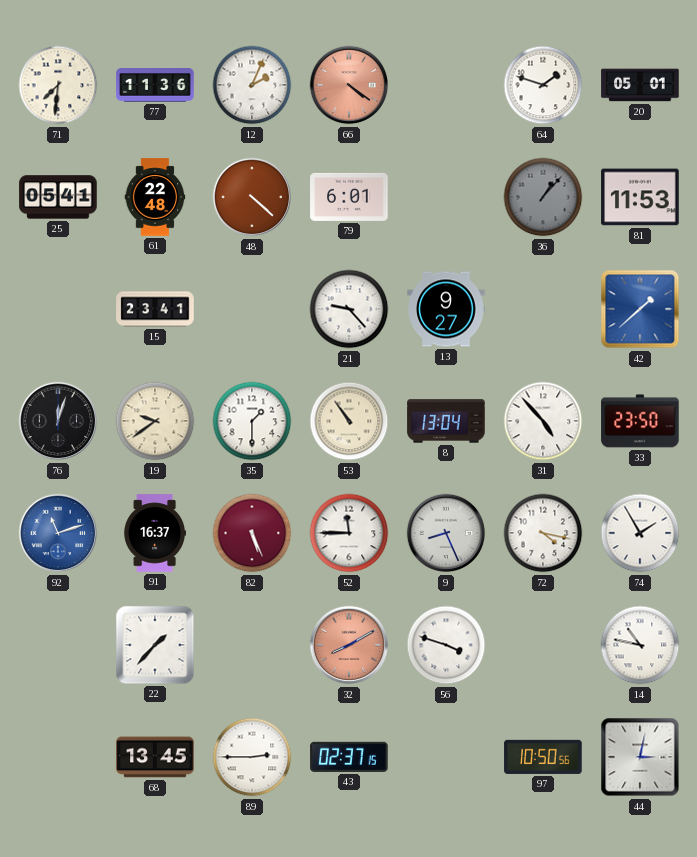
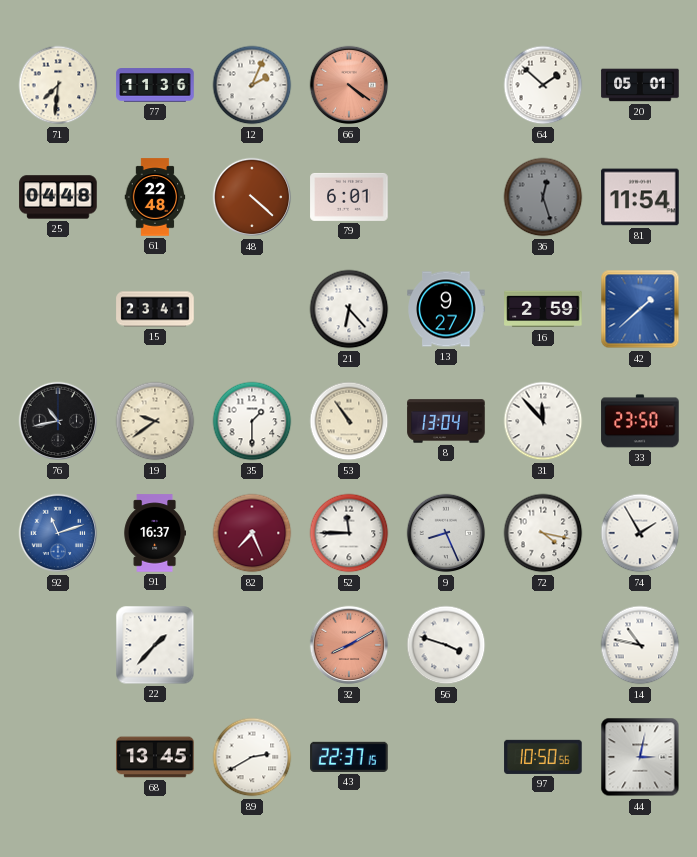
64: 1:48 -> 1:52 (543, 85)
25: 05:41 -> 04:48 (58, 197)
36: 1:07 -> 12:27 (543, 197)
81: 11:53 -> 11:54 (640, 197)
21: 9:23 -> 6:23 (349, 309)
16: none -> 2:59 (543, 309)
76: 12:03 -> 10:43 (58, 421)
31: 4:53 -> 11:53 (543, 421)
82: 5:26 -> 7:26 (252, 533)
89: 2:45 -> 2:40 (252, 757)
43: 02:37 -> 22:37 (349, 757)
